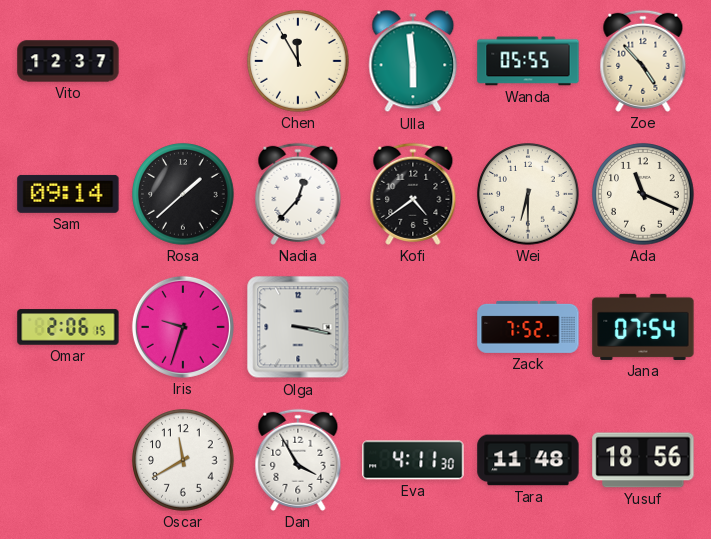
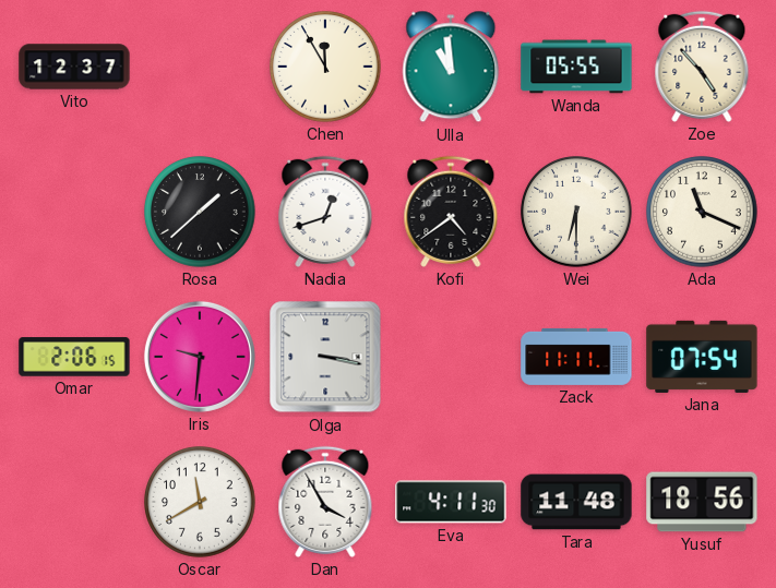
Ulla: 5:59 -> 10:59 (451, 67)
Sam: 09:14 -> none (68, 194)
Nadia: 12:37 -> 12:42 (325, 212)
Iris: 9:33 -> 9:31 (200, 357)
Zack: 7:52 -> 11:11 (576, 357)
